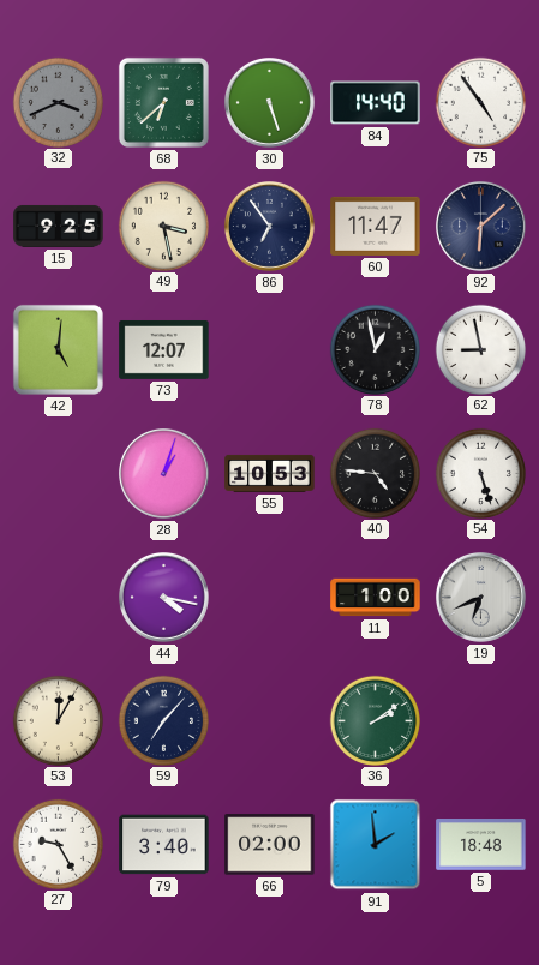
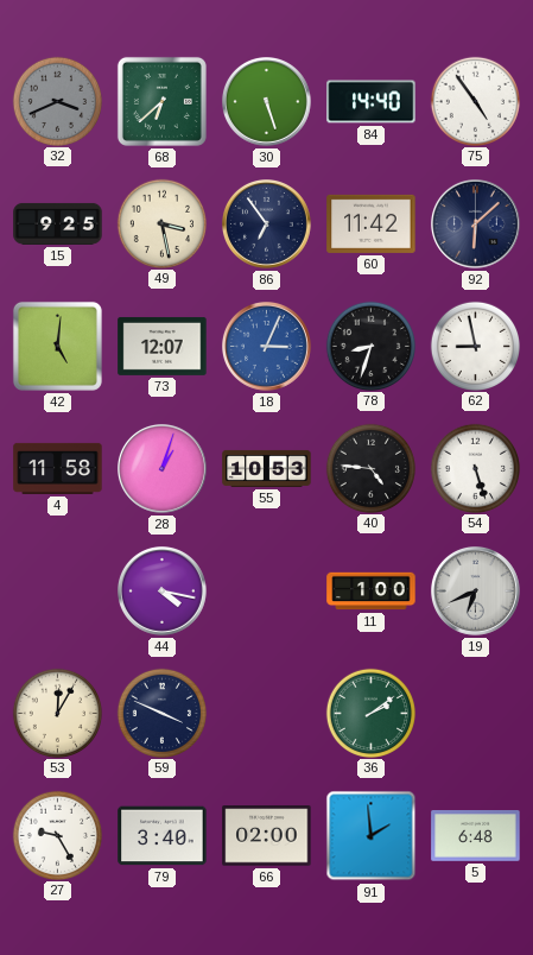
60: 11:47 -> 11:42 (372, 223)
18: none -> 3:04 (267, 347)
78: 12:58 -> 8:33 (370, 346)
4: none -> 11:58 (58, 468)
59: 7:07 -> 3:49 (161, 713)
5: 18:48 -> 6:48 (476, 836)
